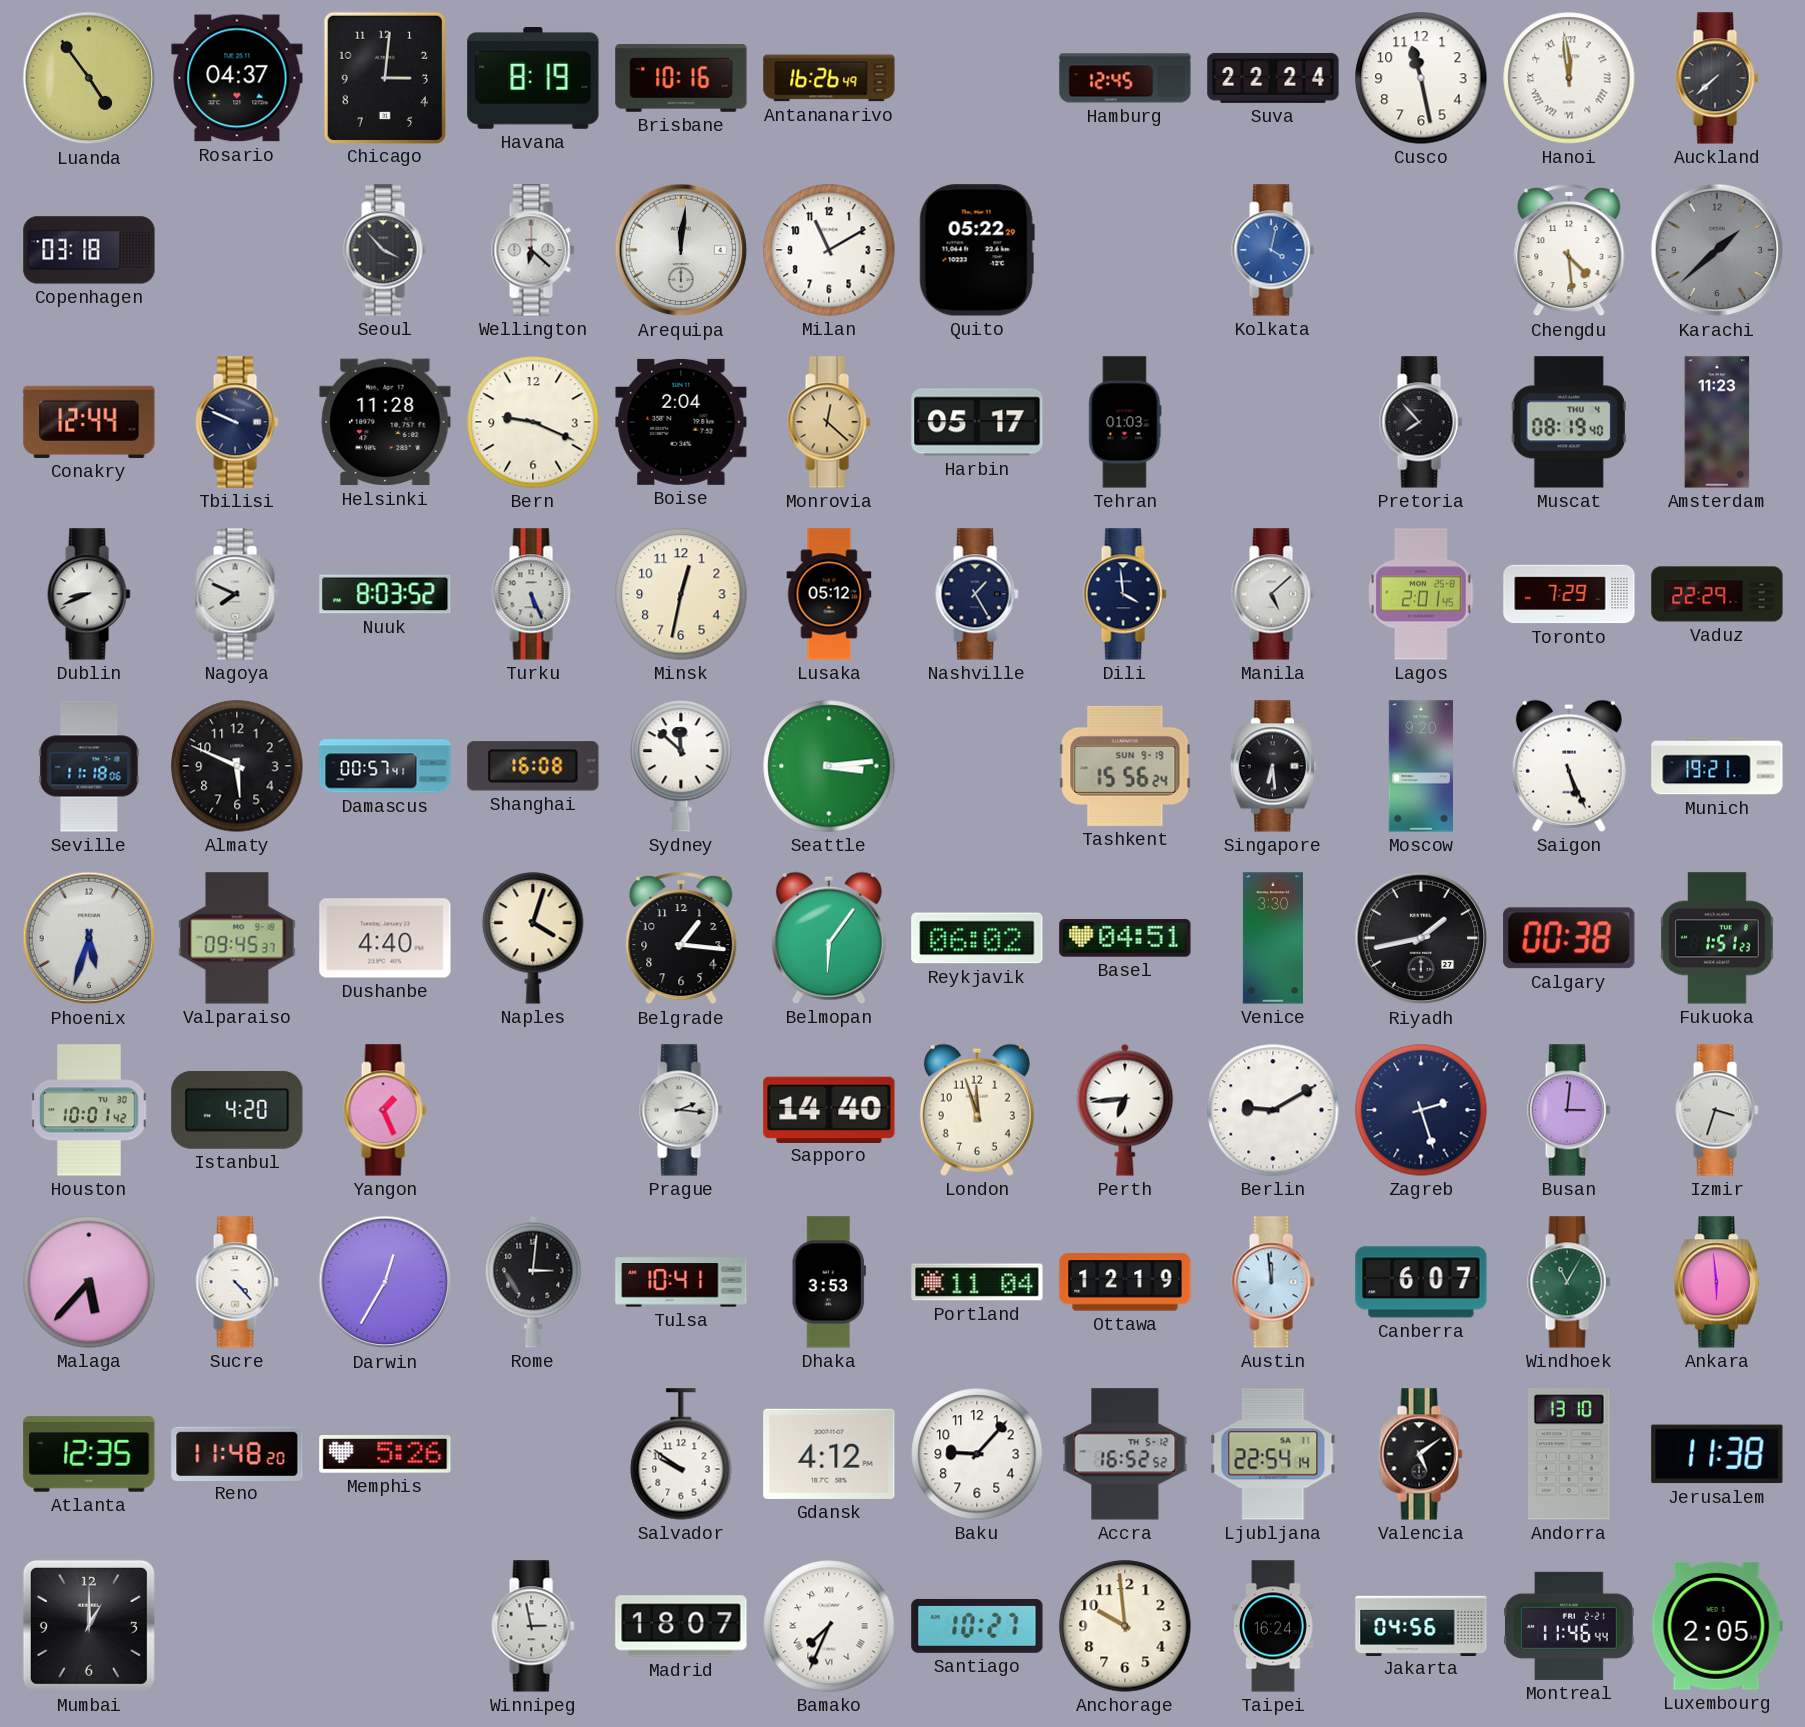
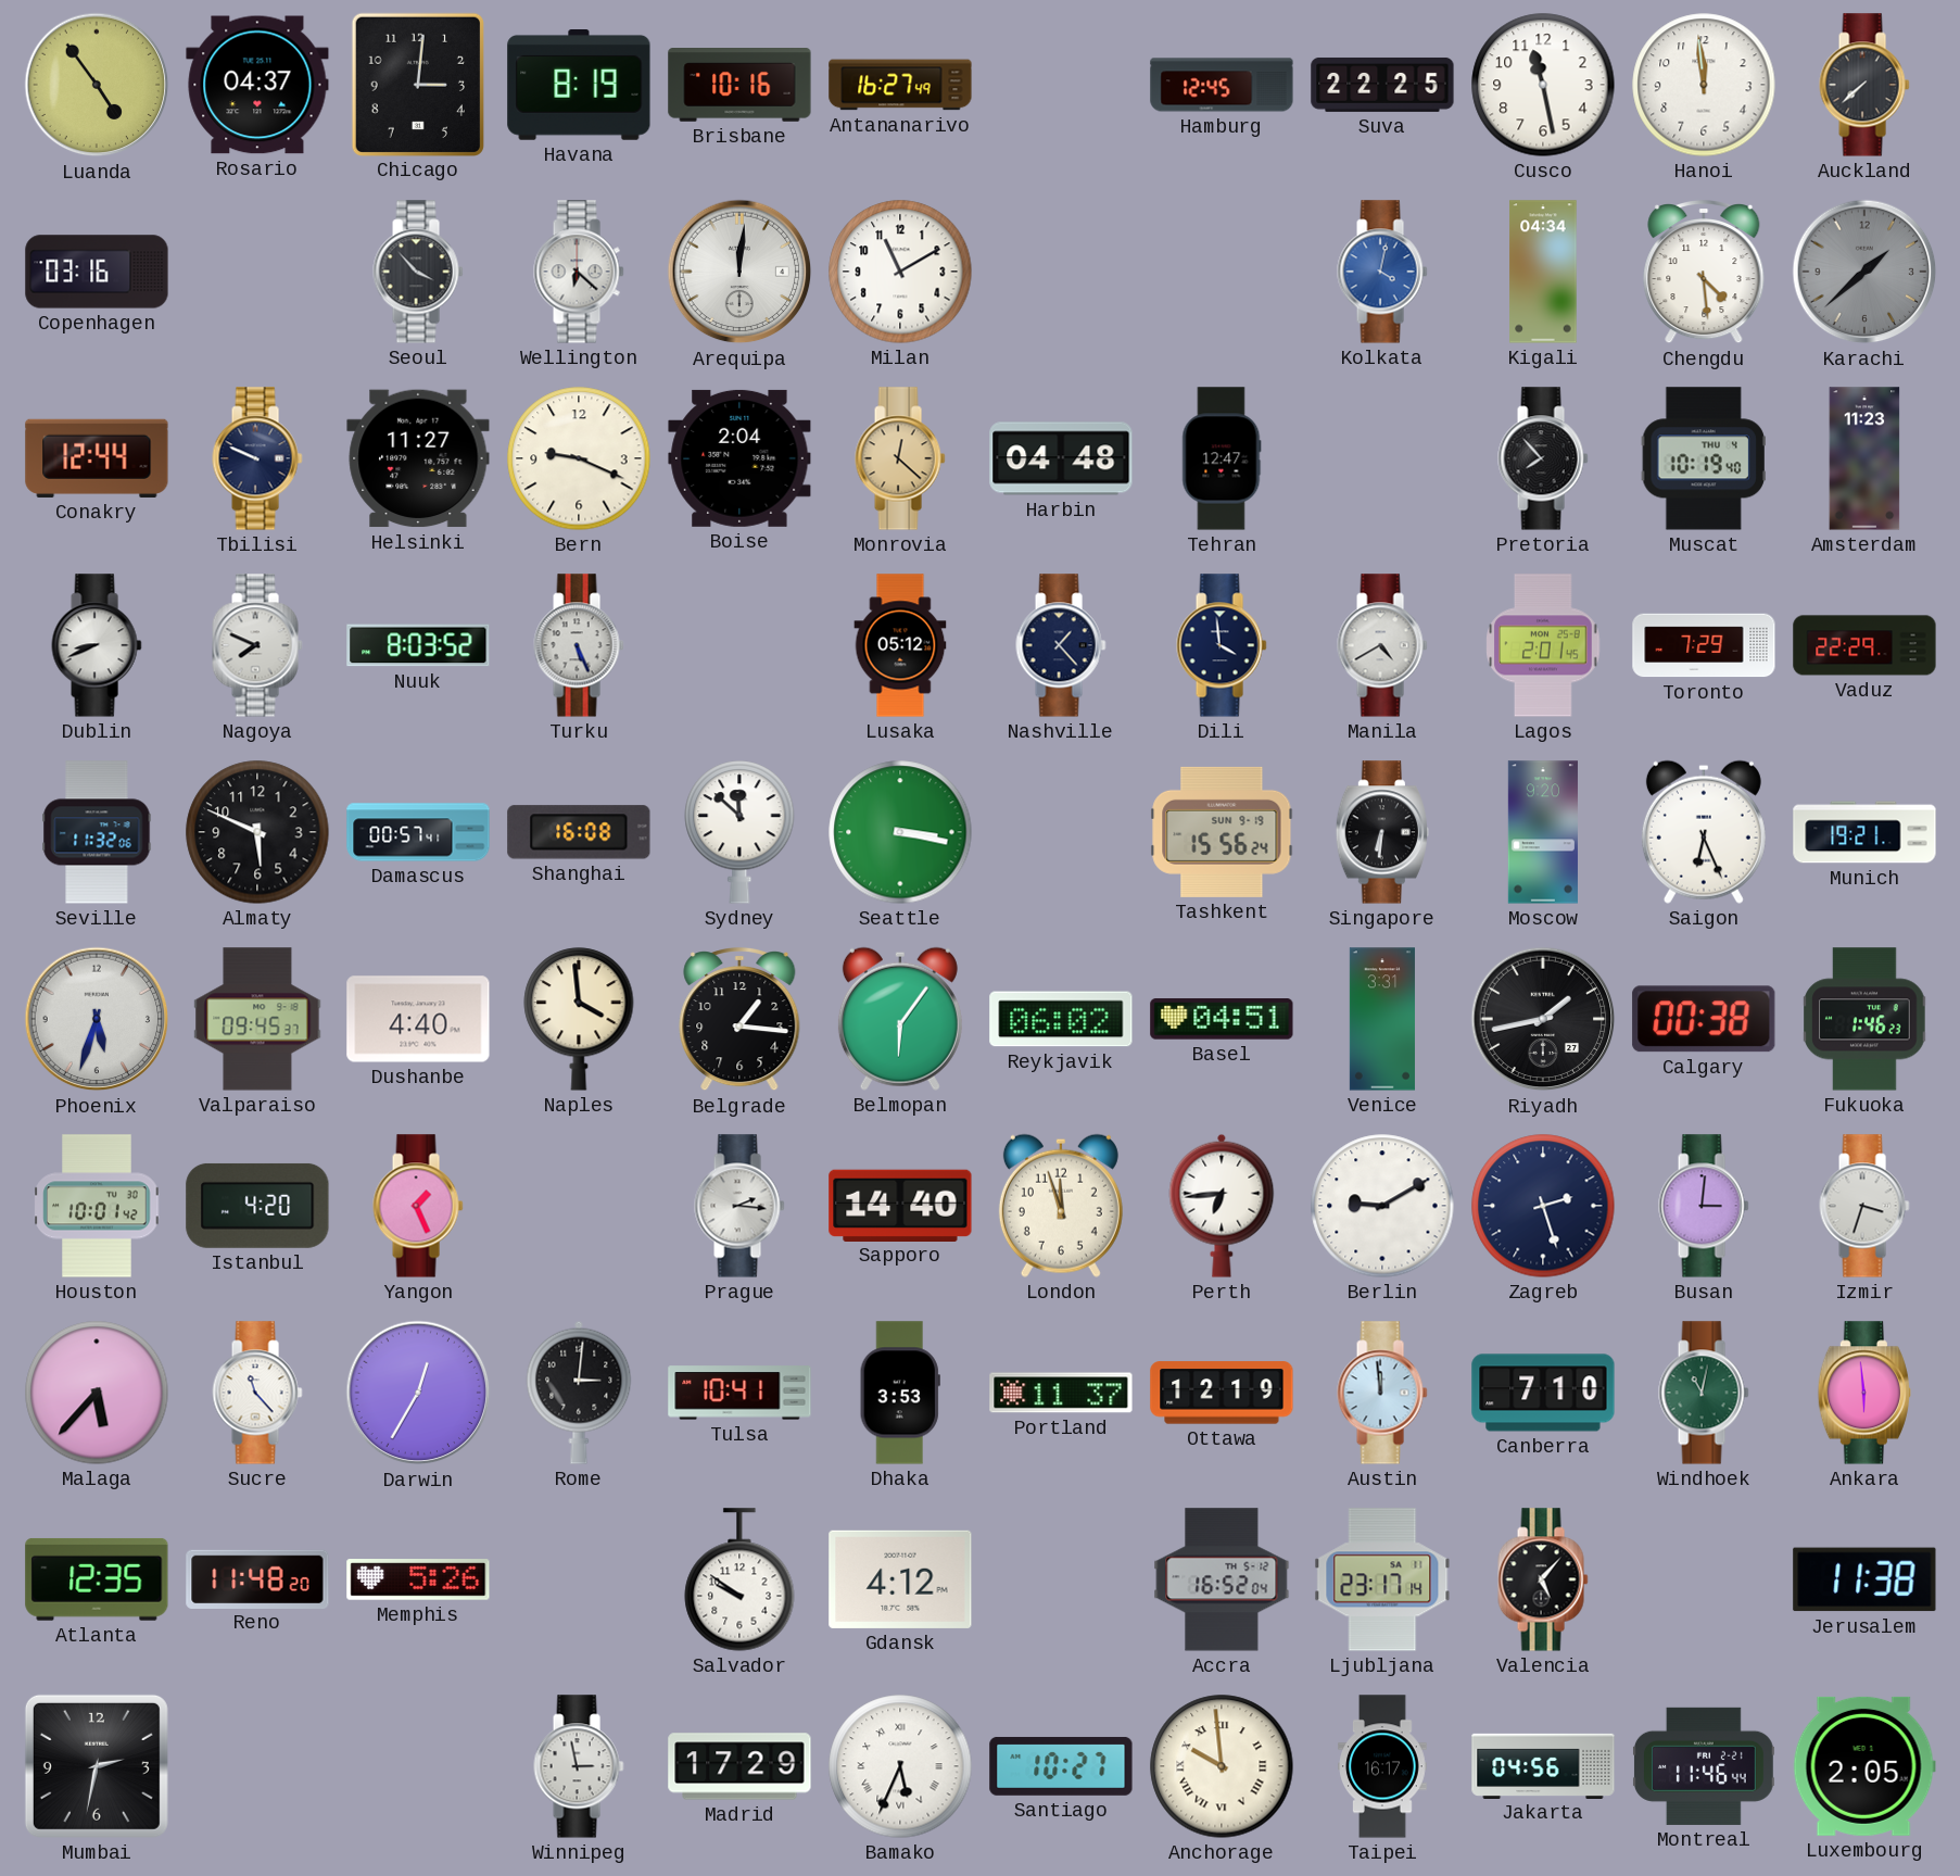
Antananarivo: 16:26 -> 16:27 (900, 85)
Suva: 22:24 -> 22:25 (1382, 85)
Hanoi numerals: Roman -> Arabic (1704, 85)
Copenhagen: 03:18 -> 03:16 (97, 272)
Quito: 05:22 -> none (977, 250)
Kigali: none -> 04:34 (1543, 272)
Helsinki: 11:28 -> 11:27 (418, 458)
Harbin: 05:17 -> 04:48 (1061, 458)
Tehran: 01:03 -> 12:47 (1222, 458)
Muscat: 08:19 -> 10:19 (1704, 458)
Minsk: 12:32 -> none (681, 594)
Nashville: 1:25 -> 1:23 (1061, 645)
Manila: 5:08 -> 4:40 (1382, 645)
Seville: 11:18 -> 11:32 (97, 832)
Seattle: 3:14 -> 3:17 (900, 832)
Singapore: 6:29 -> 6:31 (1382, 832)
Saigon: 5:26 -> 6:26 (1704, 832)
Naples: 4:03 -> 3:59 (579, 1019)
Venice: 3:30 -> 3:31 (1382, 1019)
Fukuoka: 1:51 -> 1:46 (1864, 1019)
Sucre: 4:23 -> 11:23 (257, 1393)
Portland: 11:04 -> 11:37 (1061, 1393)
Canberra: 6:07 -> 7:10 (1543, 1393)
Windhoek: 11:05 -> 11:02 (1704, 1393)
Baku: 9:07 -> none (977, 1454)
Accra: 16:52:52 -> 16:52:04 (1222, 1579)
Ljubljana: 22:54 -> 23:17 (1382, 1579)
Valencia: 5:09 -> 5:07 (1543, 1579)
Andorra: 13:10 -> none (1570, 1454)
Mumbai: 1:00 -> 2:32 (97, 1766)
Madrid: 18:07 -> 17:29 (739, 1766)
Bamako: 7:34 -> 5:34 (900, 1766)
Anchorage numerals: Arabic -> Roman (1222, 1766)
Taipei: 16:24 -> 16:17 (1382, 1766)
